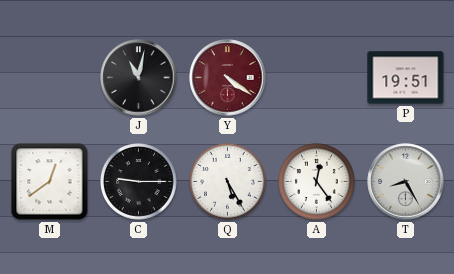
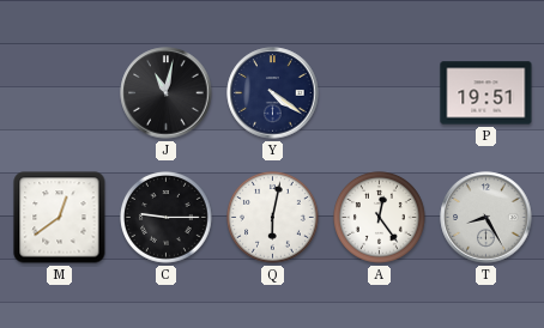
Y dial: burgundy -> navy (273, 93)
Q: 5:25 -> 6:02 (273, 218)
